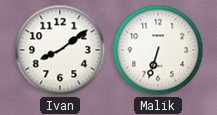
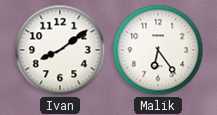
Malik: 6:33 -> 6:24 (158, 50)
